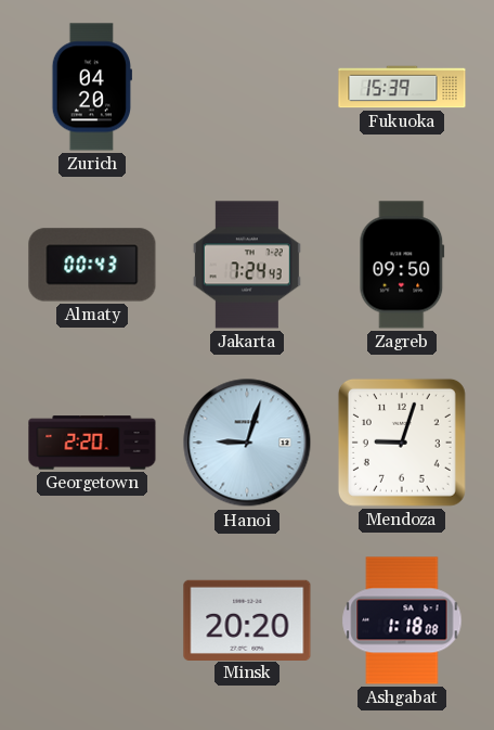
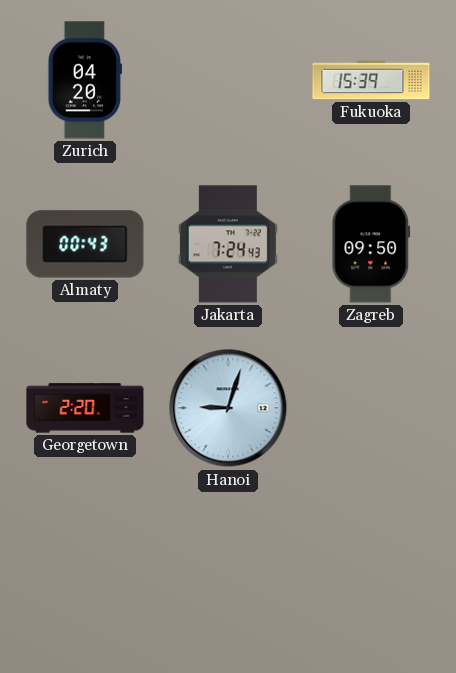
Mendoza: 9:03 -> none (402, 443)
Minsk: 20:20 -> none (247, 619)
Ashgabat: 1:18 -> none (402, 620)
